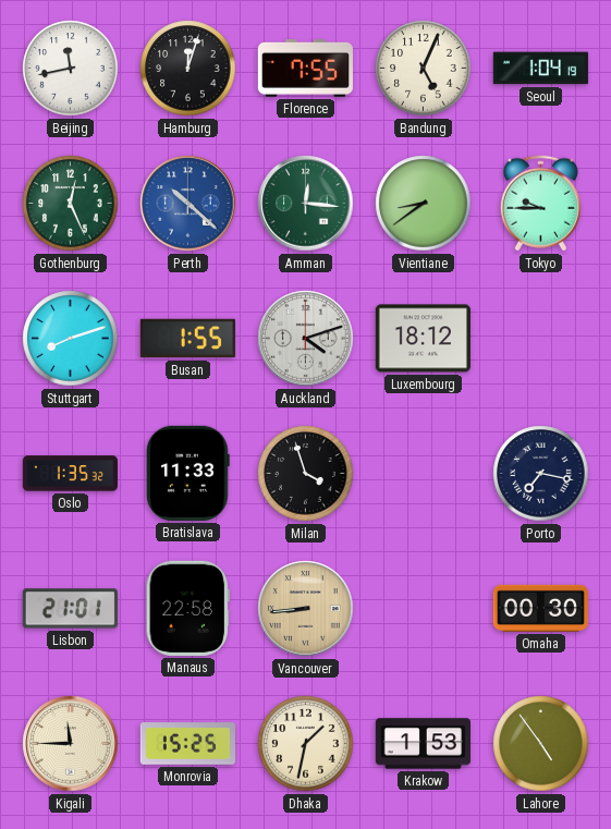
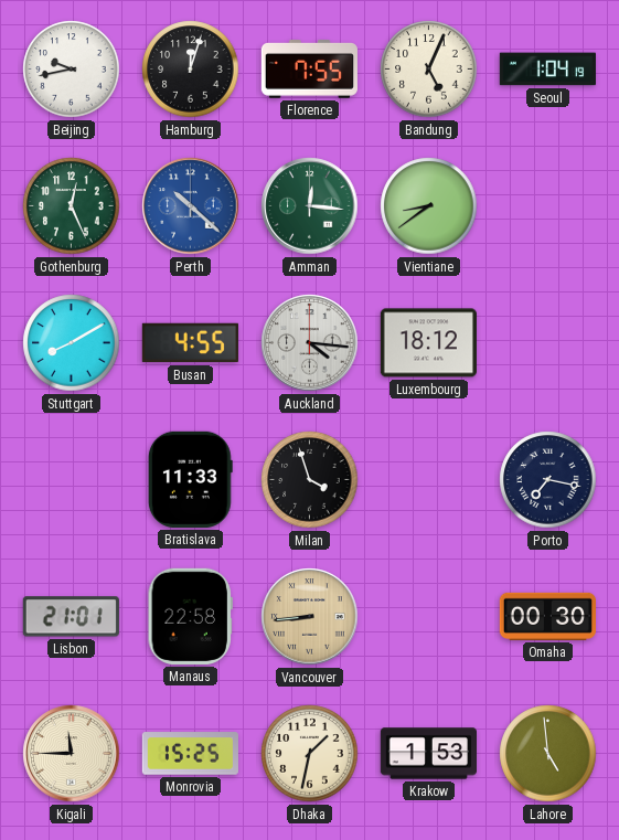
Beijing: 11:43 -> 9:43 (72, 70)
Tokyo: 9:45 -> none (540, 204)
Stuttgart: 8:12 -> 8:10 (72, 343)
Busan: 1:55 -> 4:55 (190, 343)
Auckland: 4:12 -> 4:16 (310, 343)
Oslo: 1:35 -> none (70, 474)
Lahore: 4:54 -> 4:59 (548, 754)
